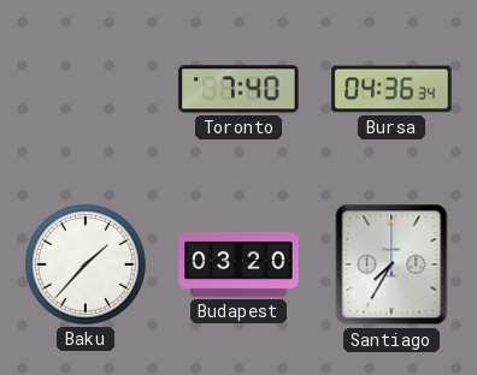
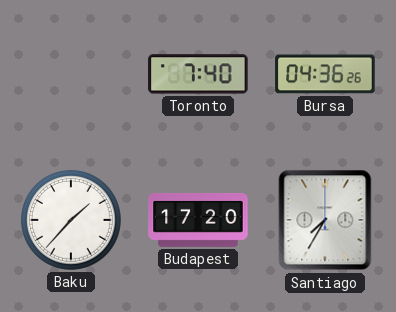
Bursa: 04:36:34 -> 04:36:26 (325, 74)
Budapest: 03:20 -> 17:20 (198, 220)
